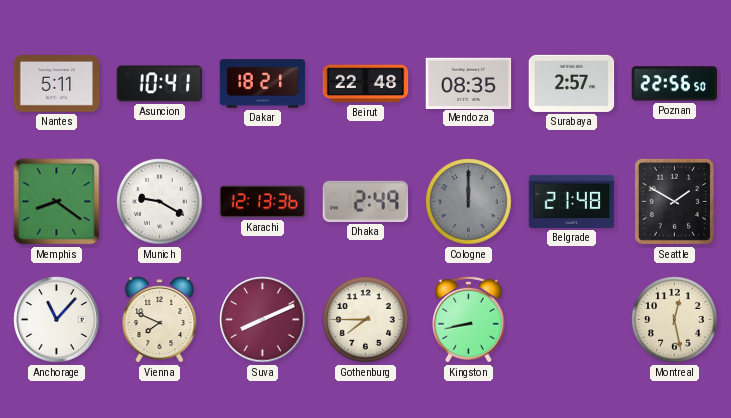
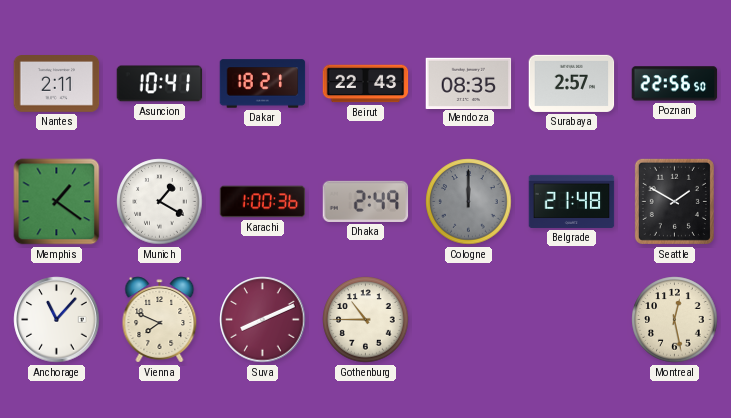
Nantes: 5:11 -> 2:11 (57, 84)
Beirut: 22:48 -> 22:43 (366, 84)
Memphis: 8:21 -> 1:21 (57, 202)
Munich: 9:20 -> 1:20 (160, 202)
Karachi: 12:13 -> 1:00 (263, 202)
Gothenburg: 7:45 -> 10:45 (366, 320)
Kingston: 8:43 -> none (469, 319)
